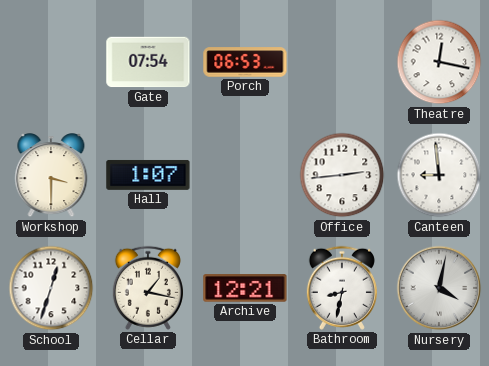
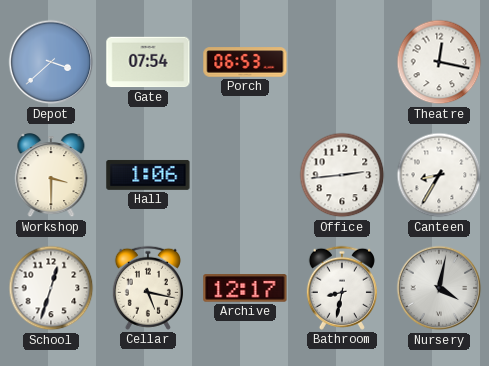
Depot: none -> 3:38 (51, 62)
Hall: 1:07 -> 1:06 (148, 175)
Canteen: 8:59 -> 8:35 (439, 175)
Cellar: 1:17 -> 5:17 (148, 288)
Archive: 12:21 -> 12:17 (245, 288)
